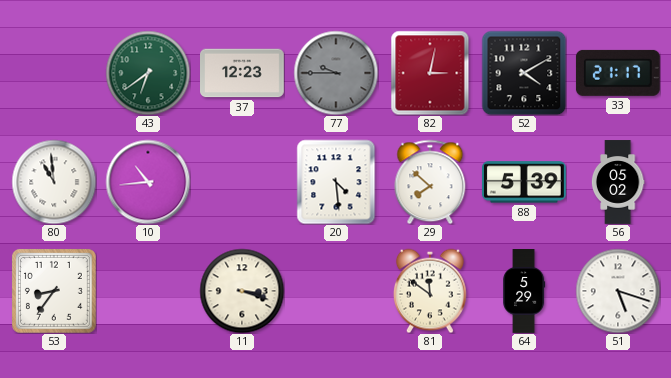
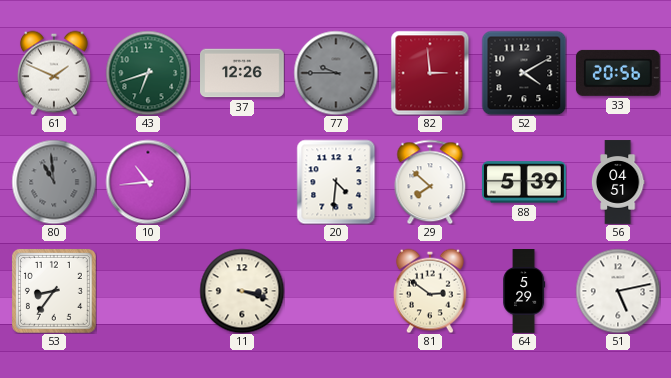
61: none -> 1:49 (54, 73)
43: 6:39 -> 6:42 (148, 73)
37: 12:23 -> 12:26 (243, 73)
82: 3:02 -> 2:59 (430, 73)
33: 21:17 -> 20:56 (618, 73)
80 dial: white -> grey (54, 182)
20: 4:29 -> 4:31 (336, 182)
56: 05:02 -> 04:51 (618, 182)
81: 11:51 -> 2:51 (430, 291)
51: 5:18 -> 5:13 (618, 291)
